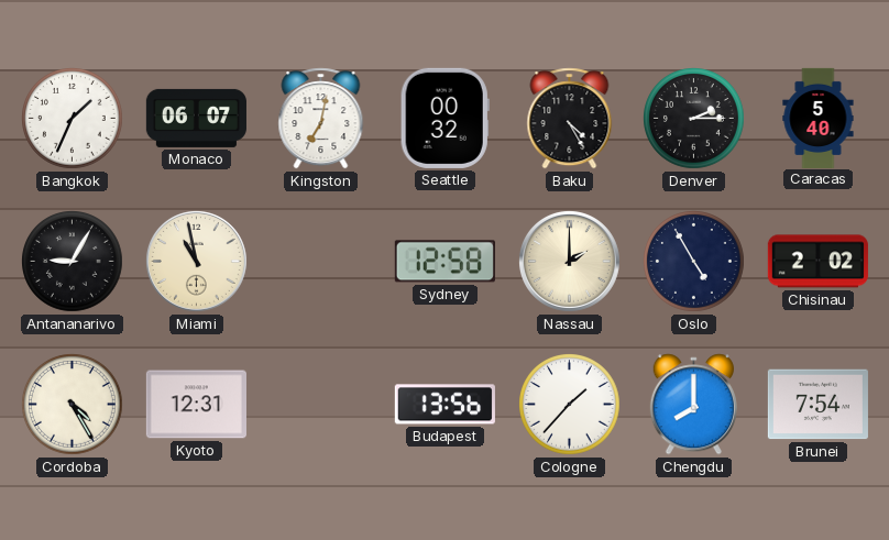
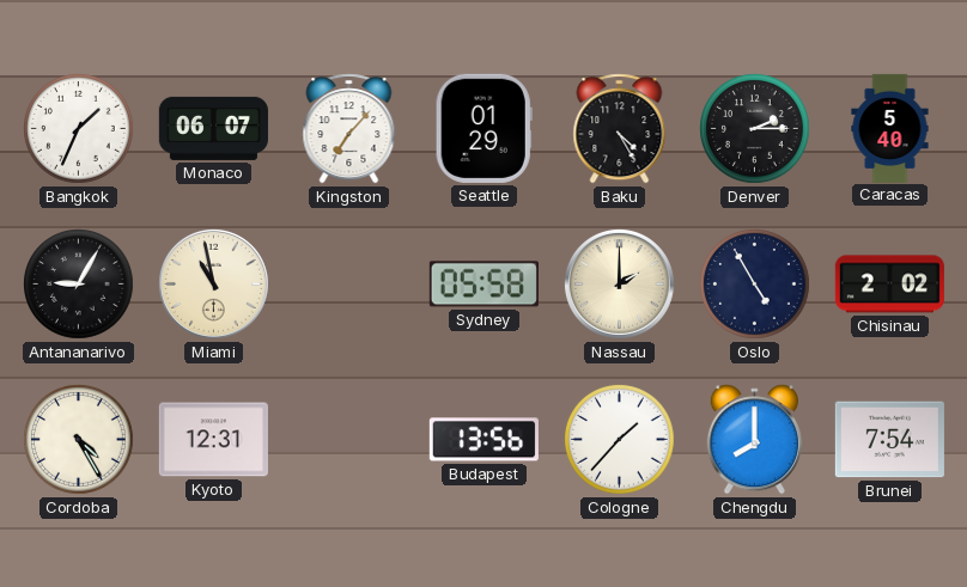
Kingston: 7:02 -> 7:07 (349, 129)
Seattle: 00:32 -> 01:29 (483, 128)
Sydney: 12:58 -> 05:58 (483, 285)
